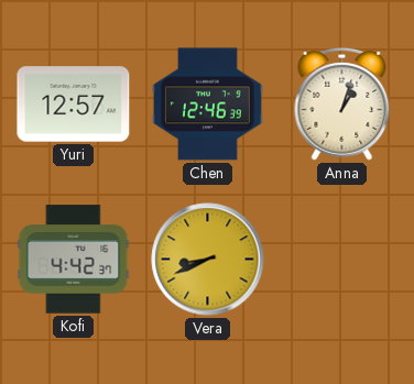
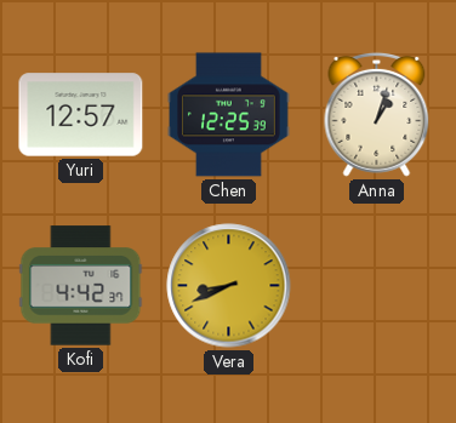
Chen: 12:46 -> 12:25 (228, 115)
